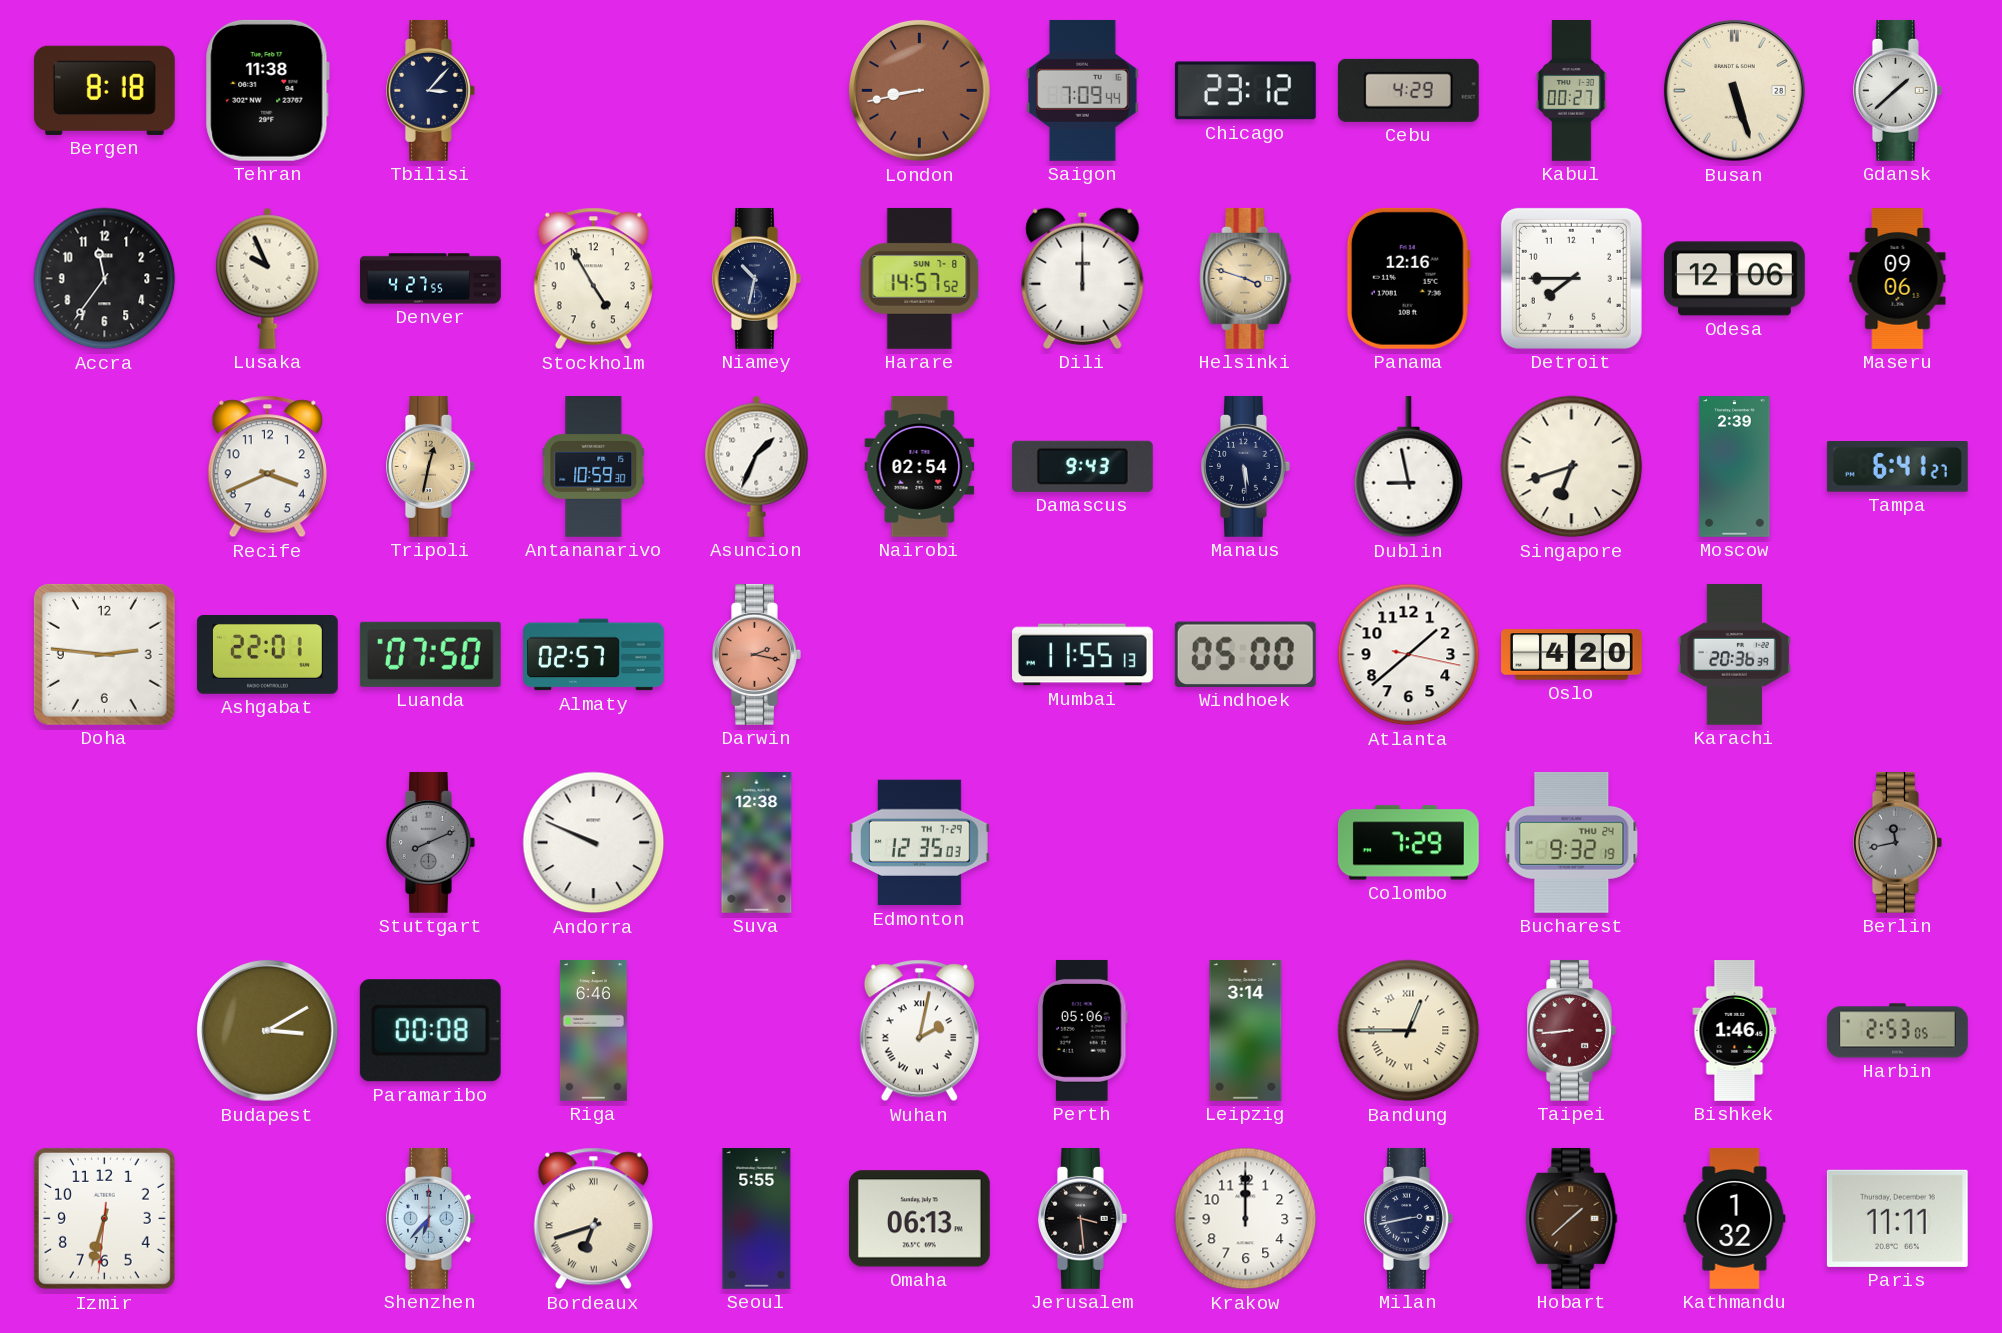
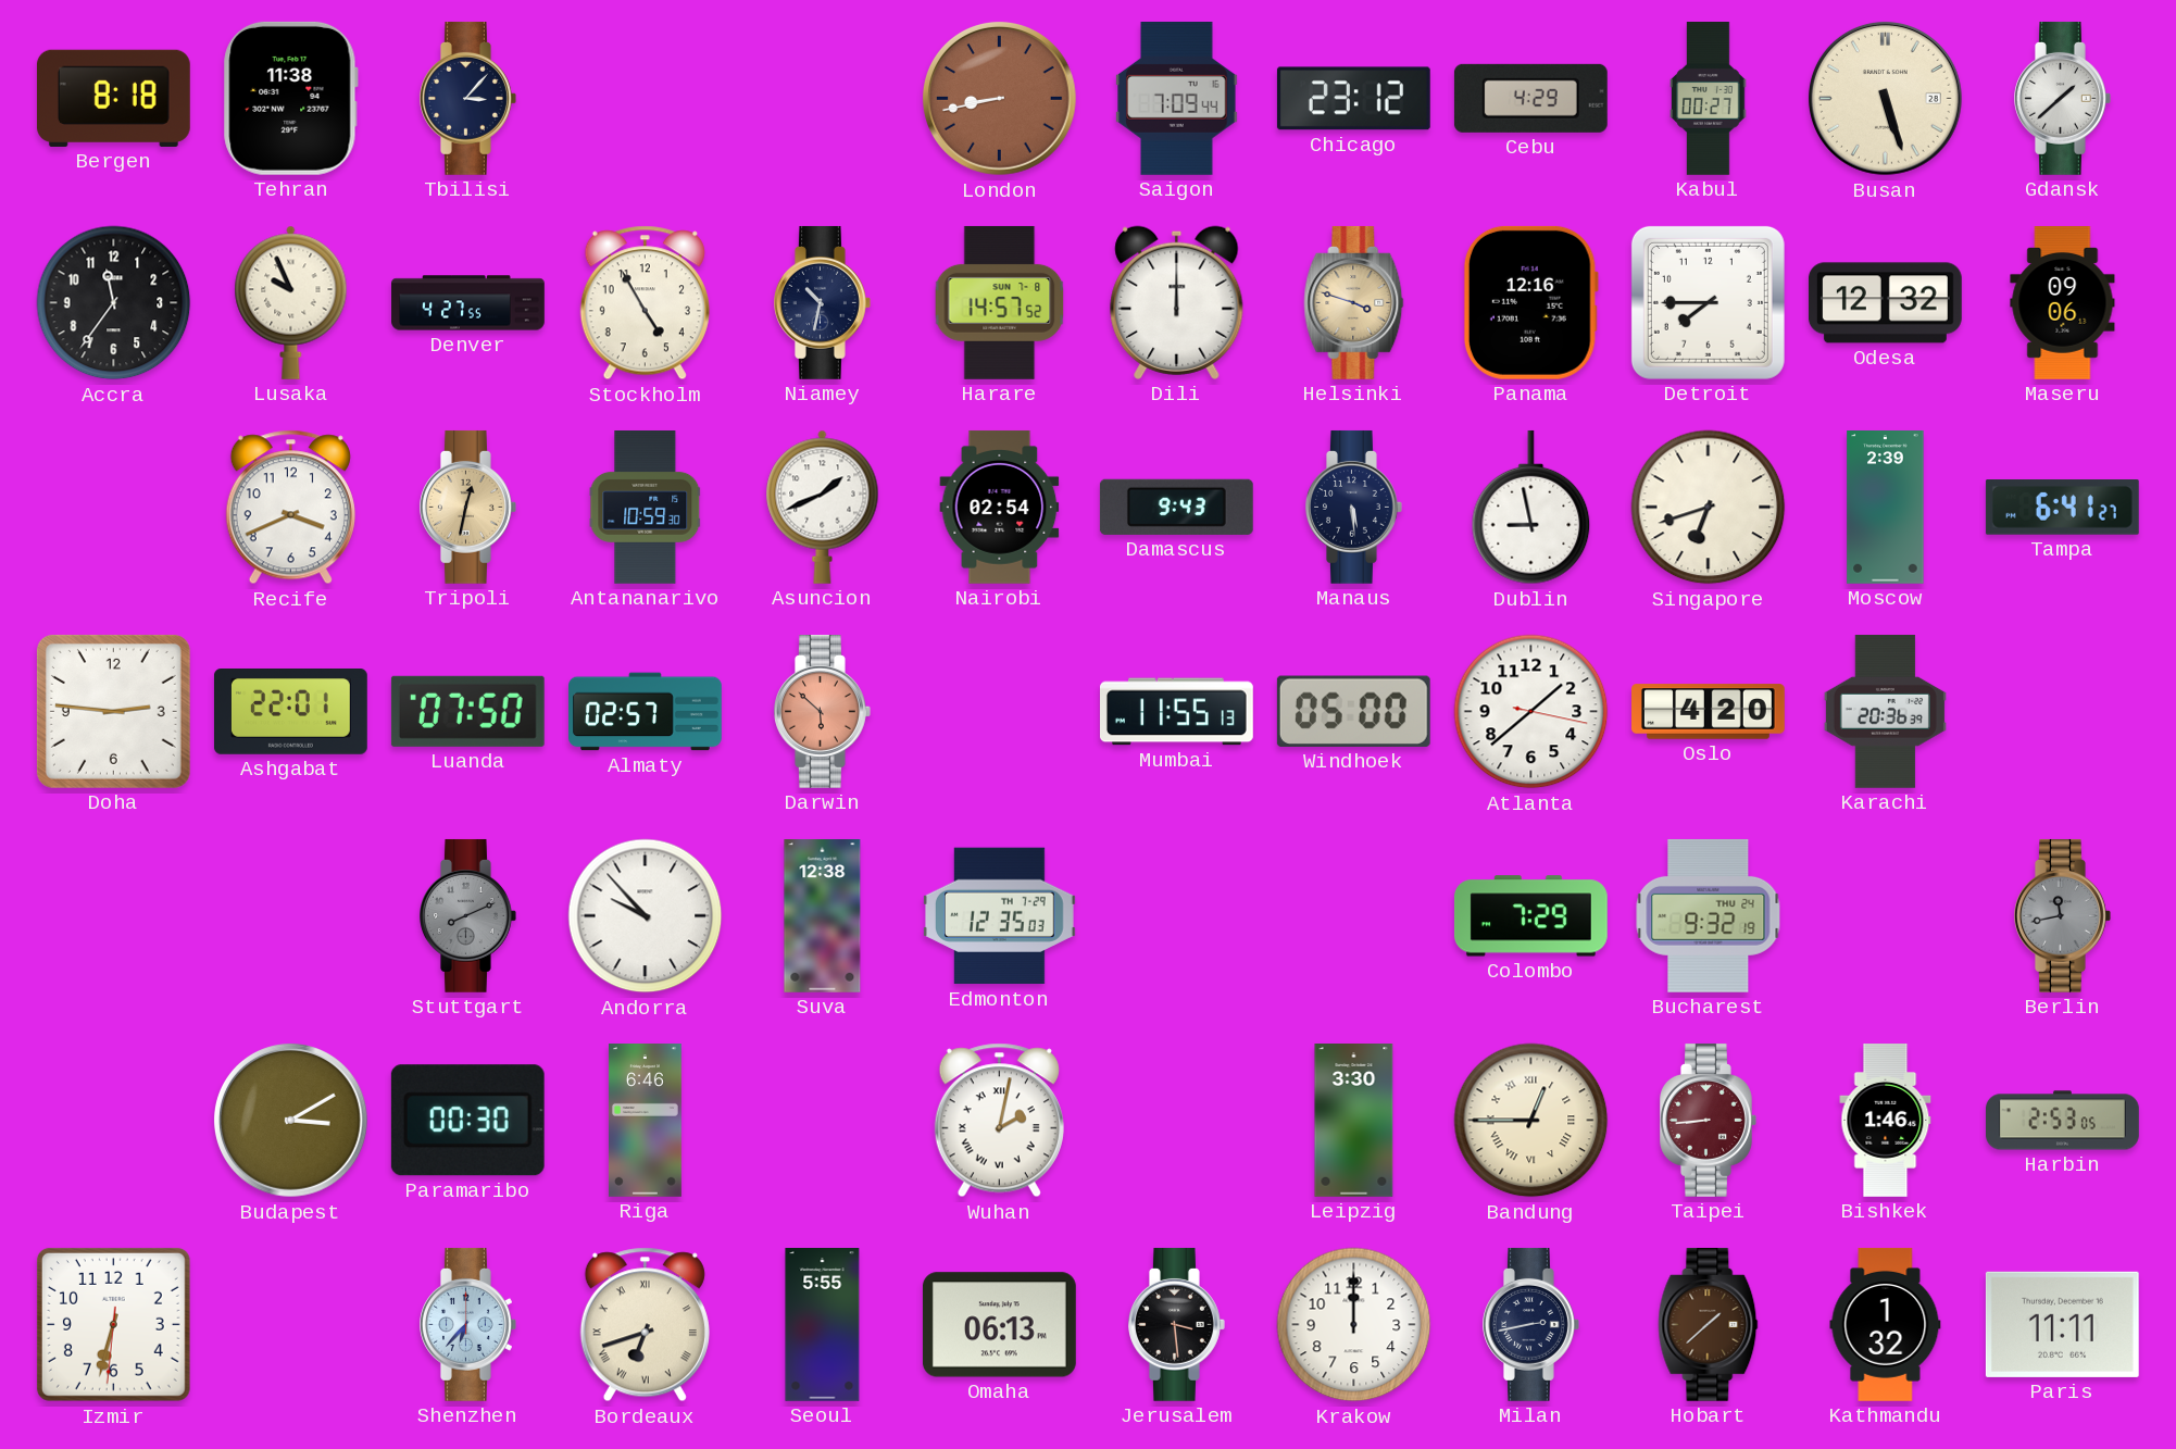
Odesa: 12:06 -> 12:32 (1885, 303)
Asuncion: 1:34 -> 1:41 (823, 507)
Darwin: 2:17 -> 5:52 (823, 711)
Andorra: 9:49 -> 9:53 (646, 916)
Paramaribo: 00:08 -> 00:30 (467, 1121)
Perth: 05:06 -> none (1082, 1030)
Leipzig: 3:14 -> 3:30 (1354, 1121)
